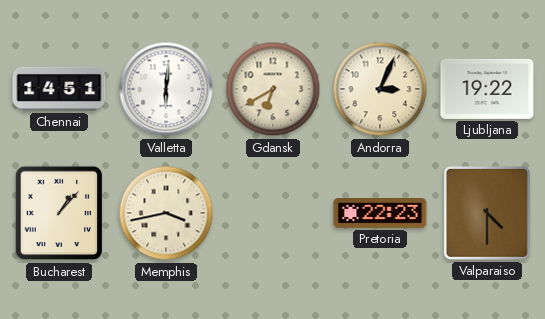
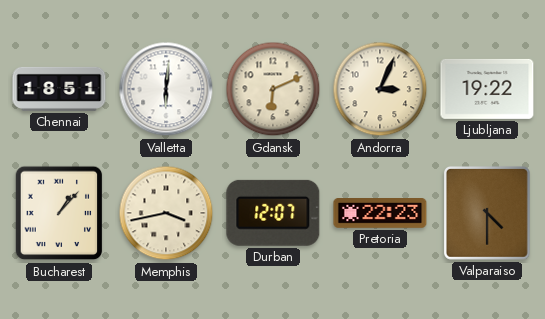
Chennai: 14:51 -> 18:51 (59, 89)
Gdansk: 6:40 -> 6:11 (273, 89)
Durban: none -> 12:07 (273, 213)
